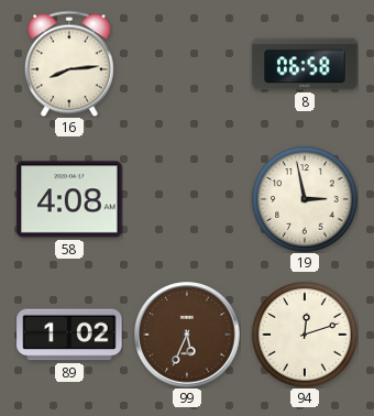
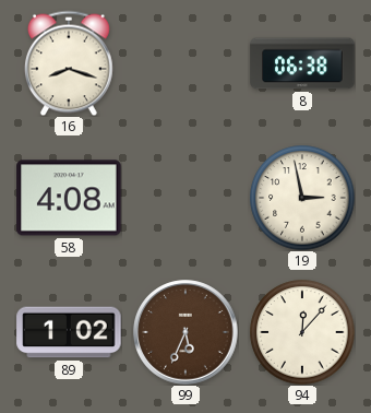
16: 8:14 -> 8:18 (69, 63)
8: 06:58 -> 06:38 (302, 63)
94: 12:12 -> 12:07 (302, 332)
